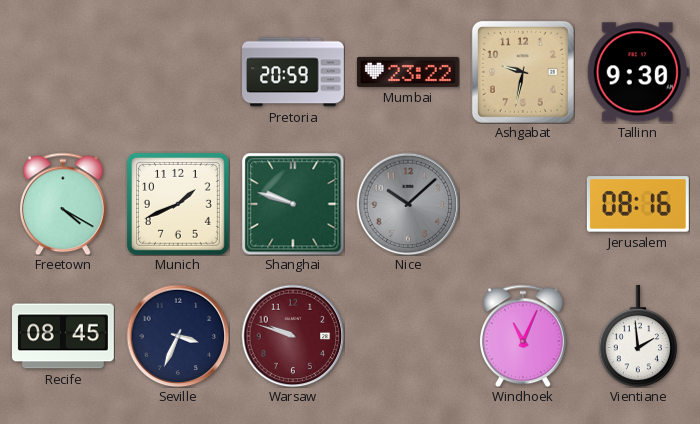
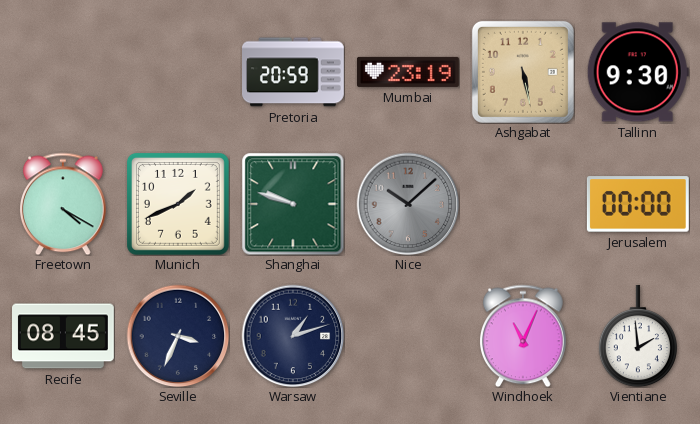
Mumbai: 23:22 -> 23:19 (408, 72)
Ashgabat: 9:32 -> 5:28 (523, 72)
Jerusalem: 08:16 -> 00:00 (638, 204)
Warsaw: 9:48 -> 1:12 (293, 336)
Warsaw dial: burgundy -> navy (293, 336)
